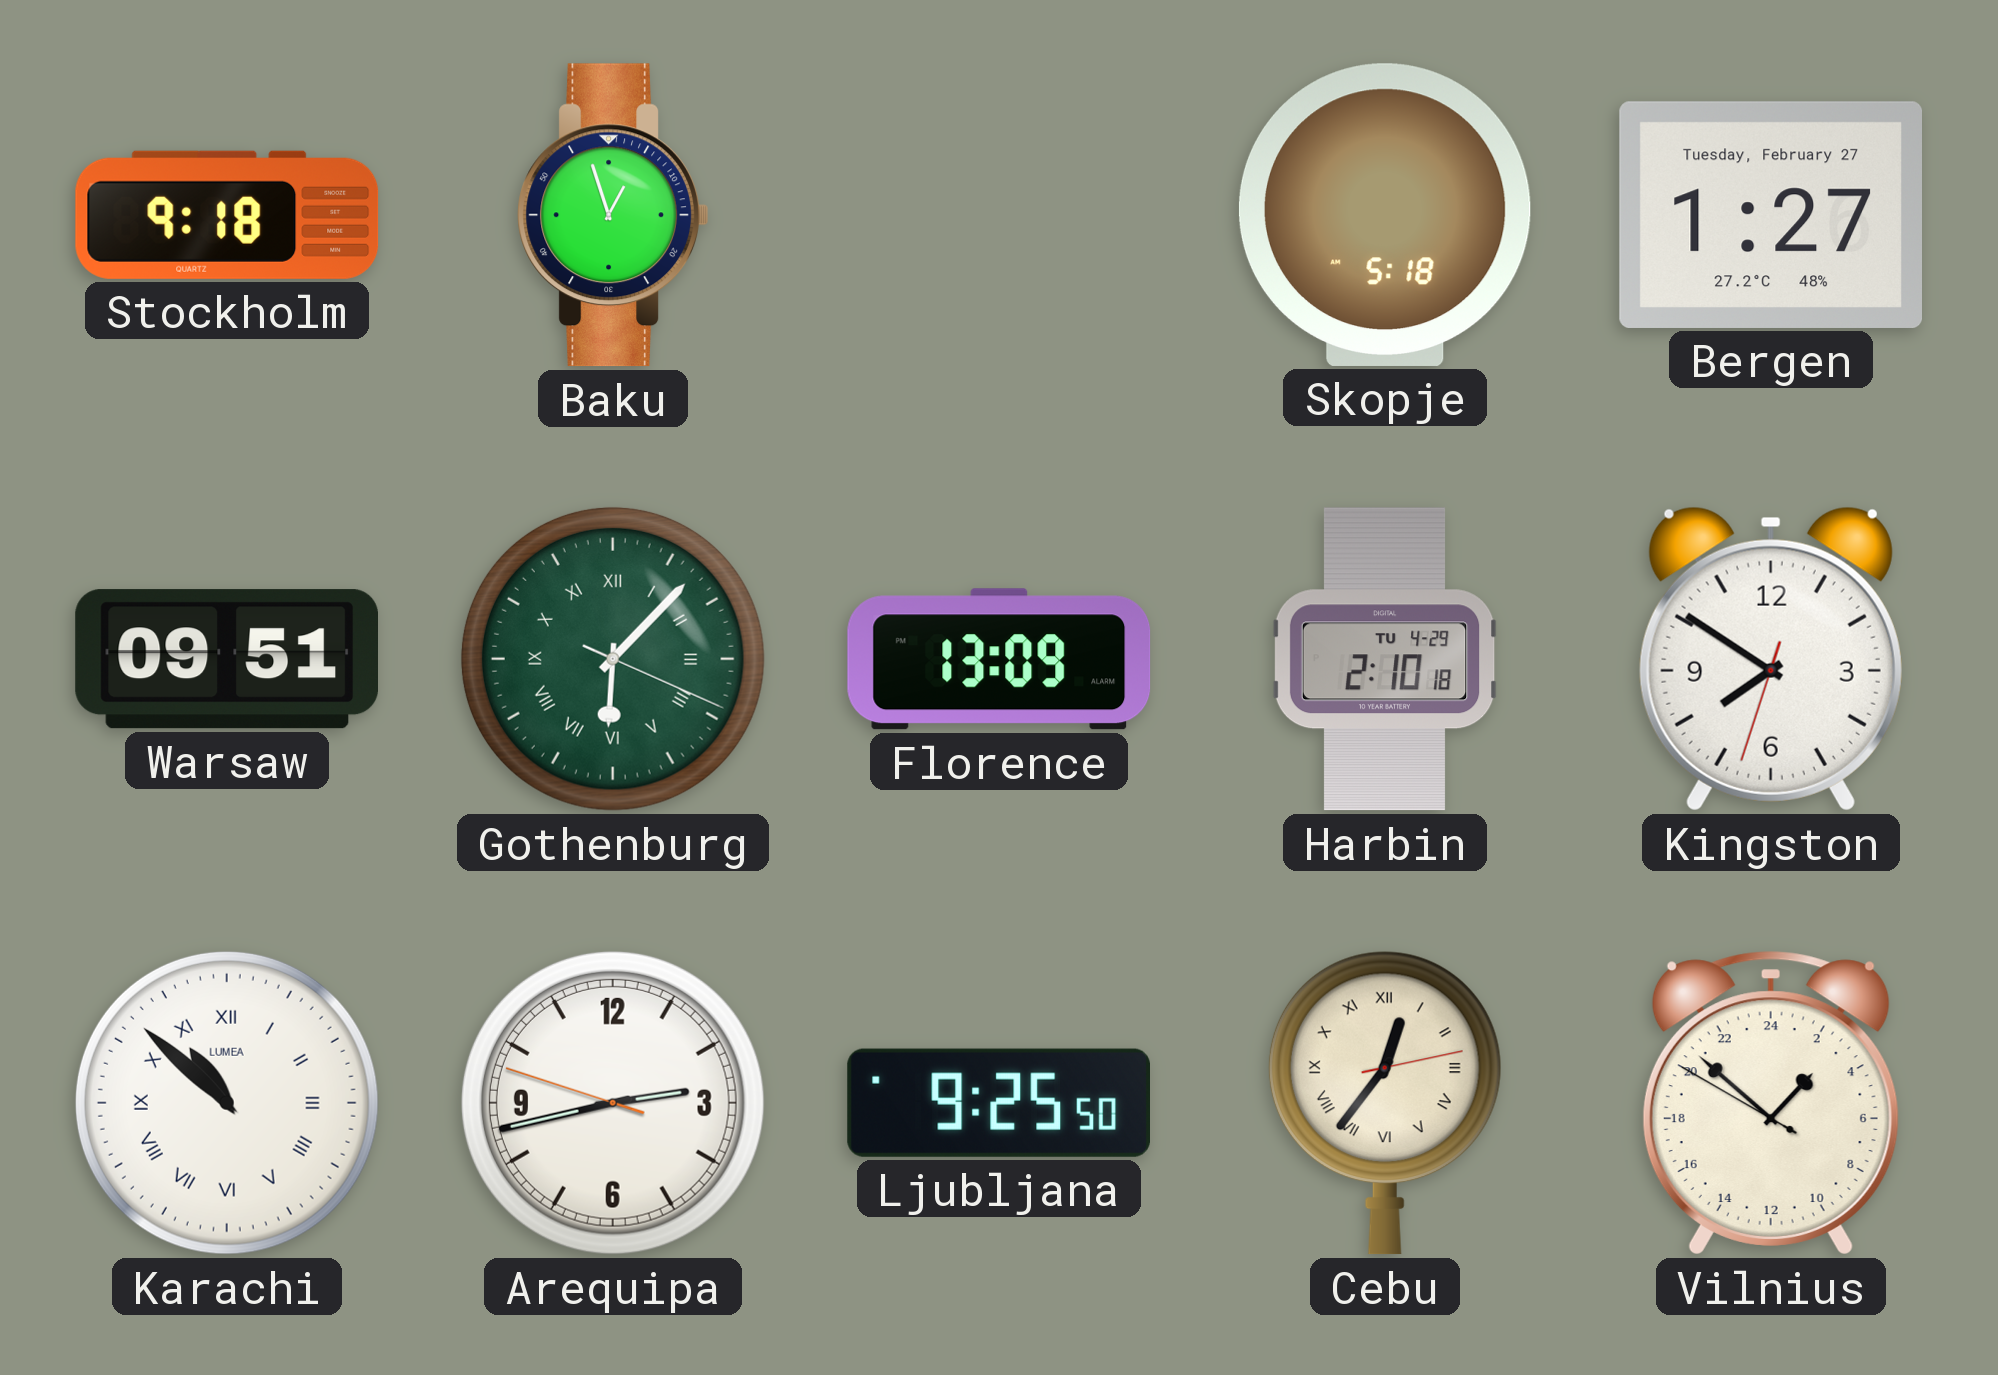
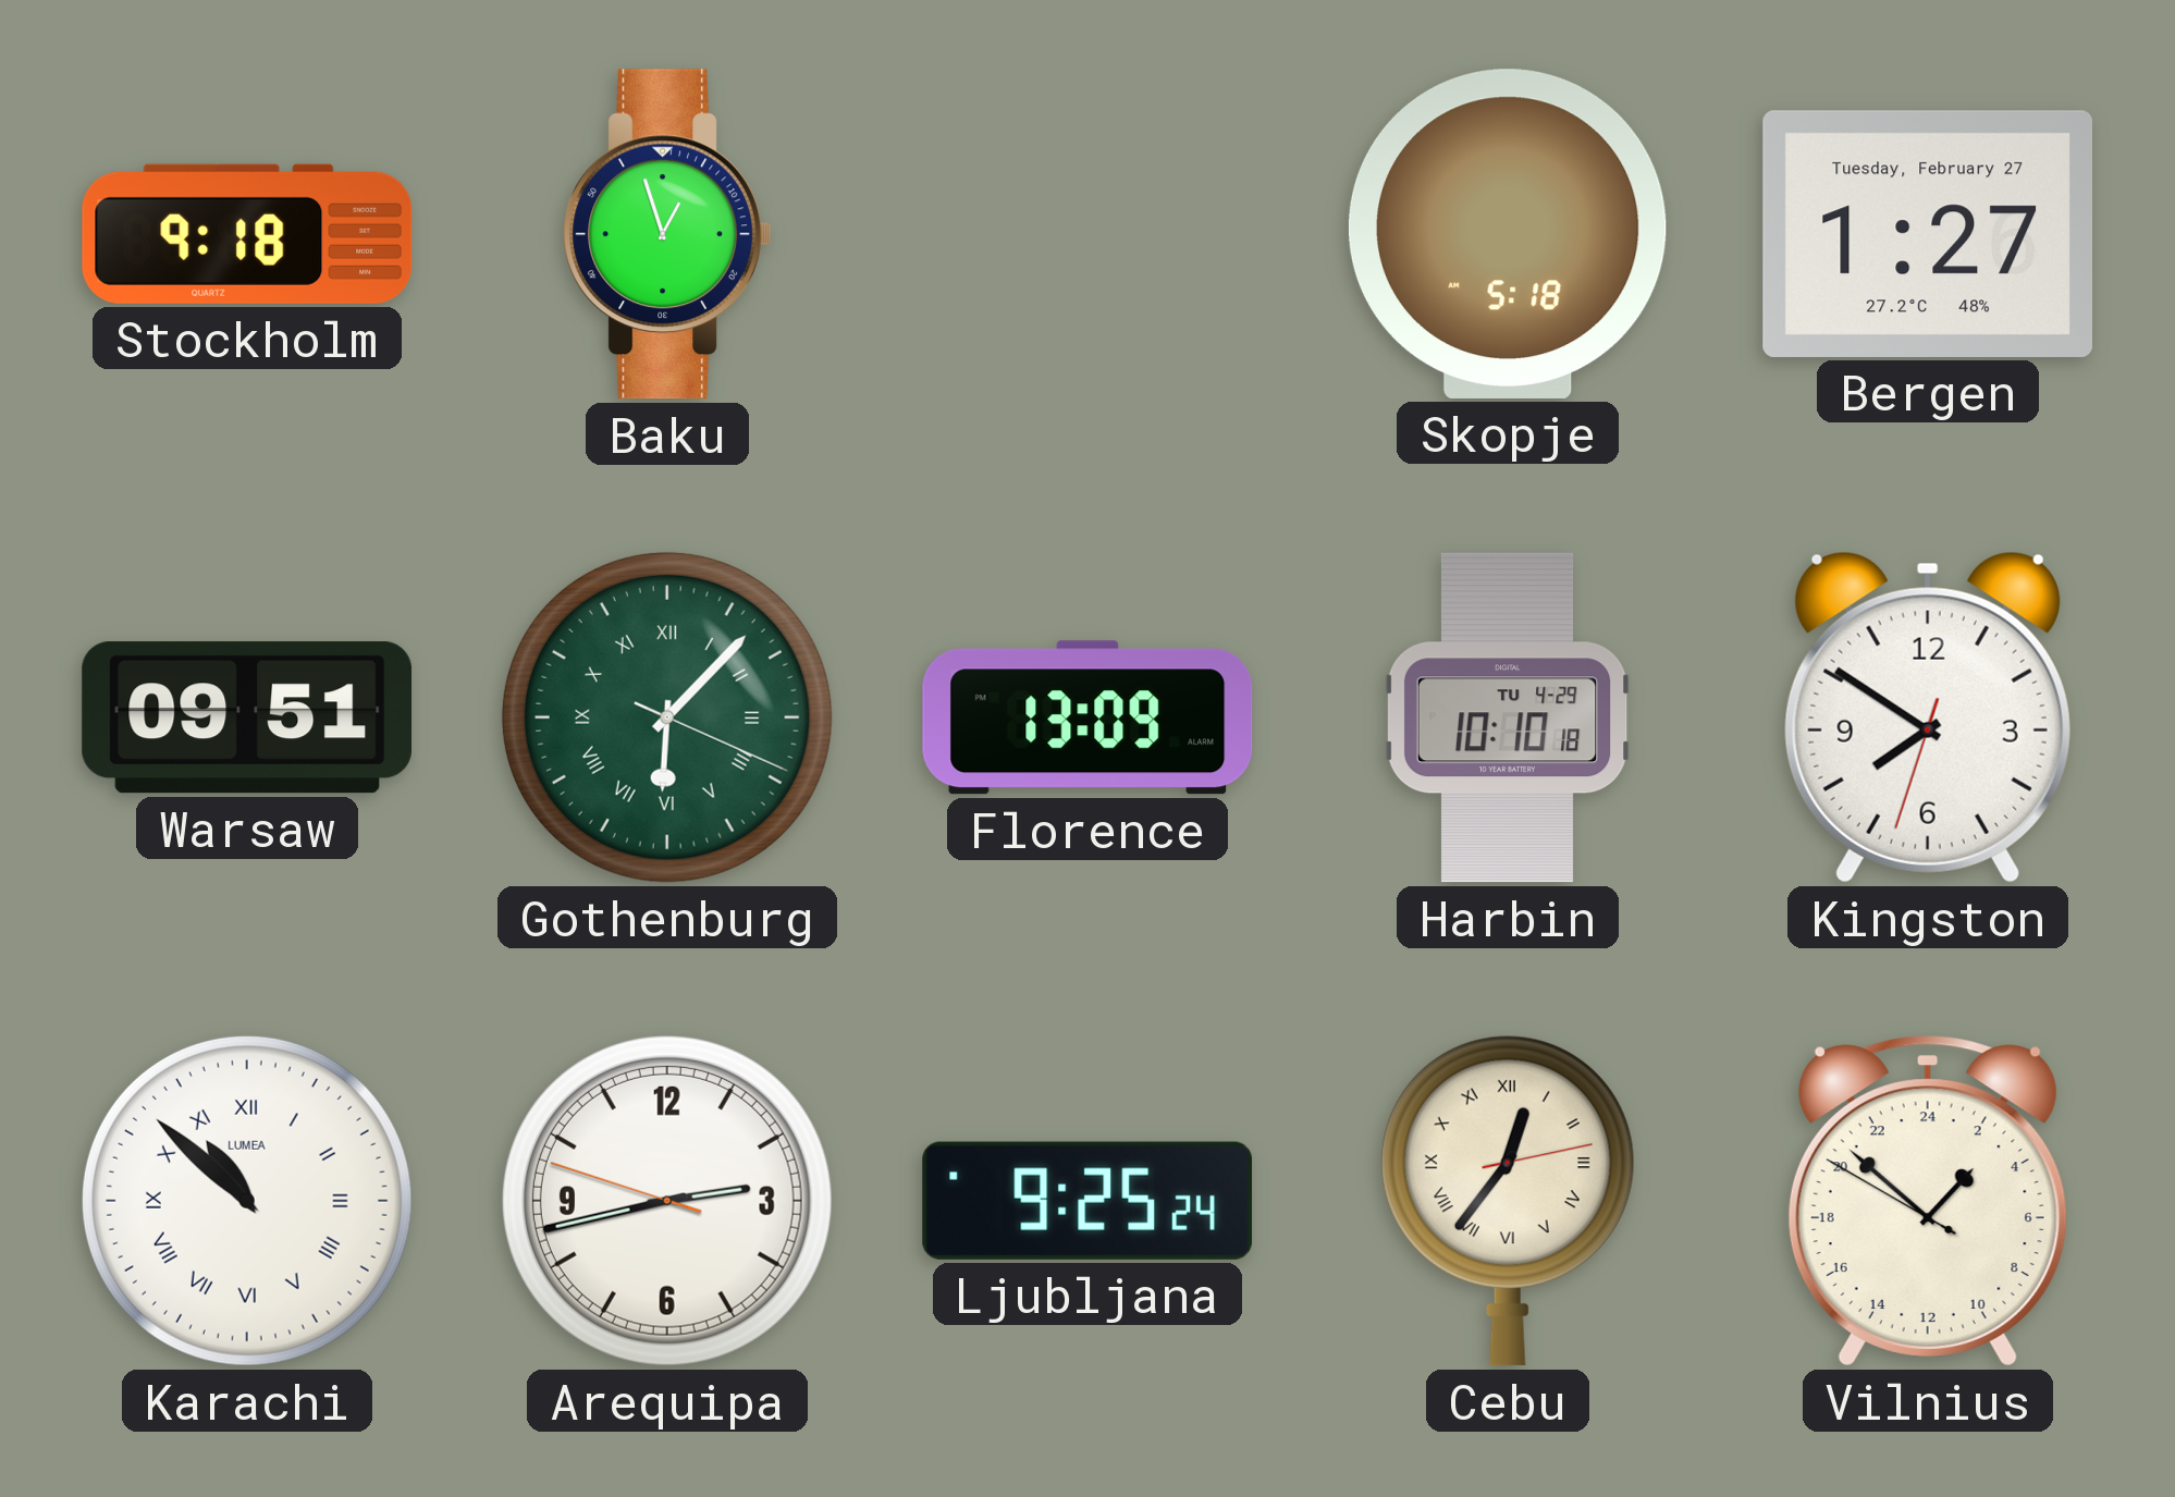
Harbin: 2:10 -> 10:10 (1508, 717)
Ljubljana: 9:25:50 -> 9:25:24 (1086, 1201)
